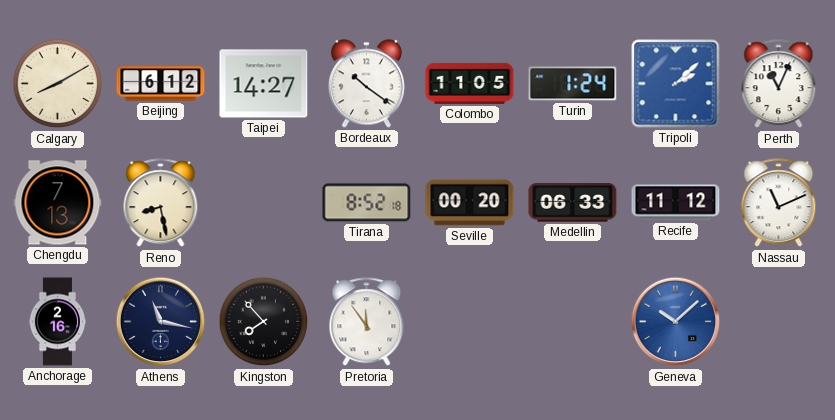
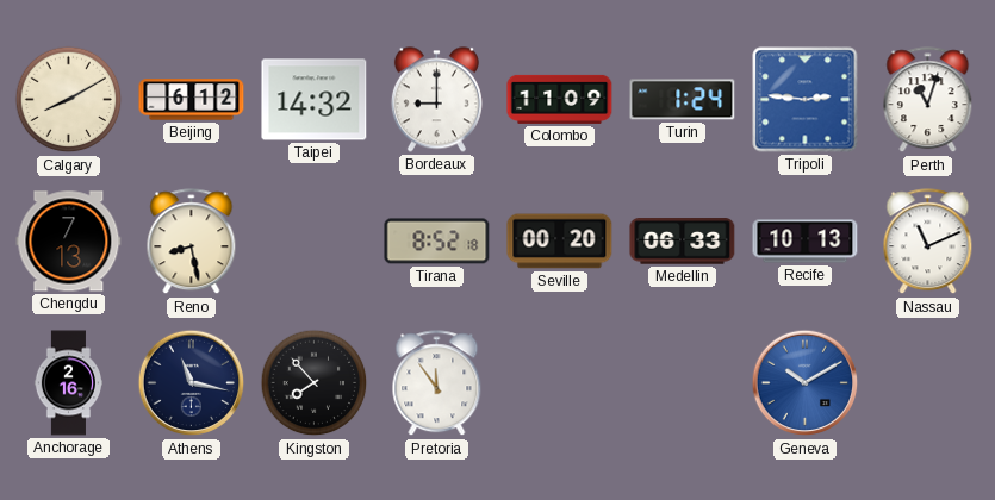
Taipei: 14:27 -> 14:32 (315, 100)
Bordeaux: 10:21 -> 9:00 (436, 100)
Colombo: 11:05 -> 11:09 (560, 99)
Tripoli: 2:08 -> 2:46 (806, 100)
Perth: 11:04 -> 11:03 (928, 100)
Recife: 11:12 -> 10:13 (806, 242)
Geneva: 10:08 -> 10:10 (806, 383)
